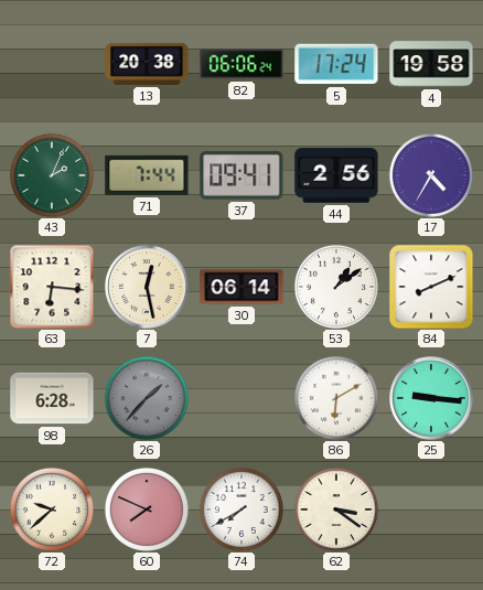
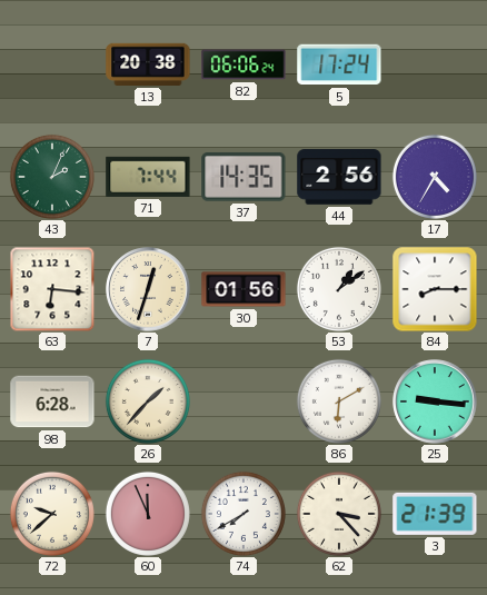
4: 19:58 -> none (431, 64)
37: 09:41 -> 14:35 (244, 177)
7: 12:28 -> 12:33 (148, 289)
30: 06:14 -> 01:56 (244, 289)
84: 8:11 -> 8:15 (435, 289)
26 dial: grey -> cream (148, 401)
60: 7:49 -> 11:56 (148, 514)
62: 3:21 -> 3:23 (339, 514)
3: none -> 21:39 (435, 514)
